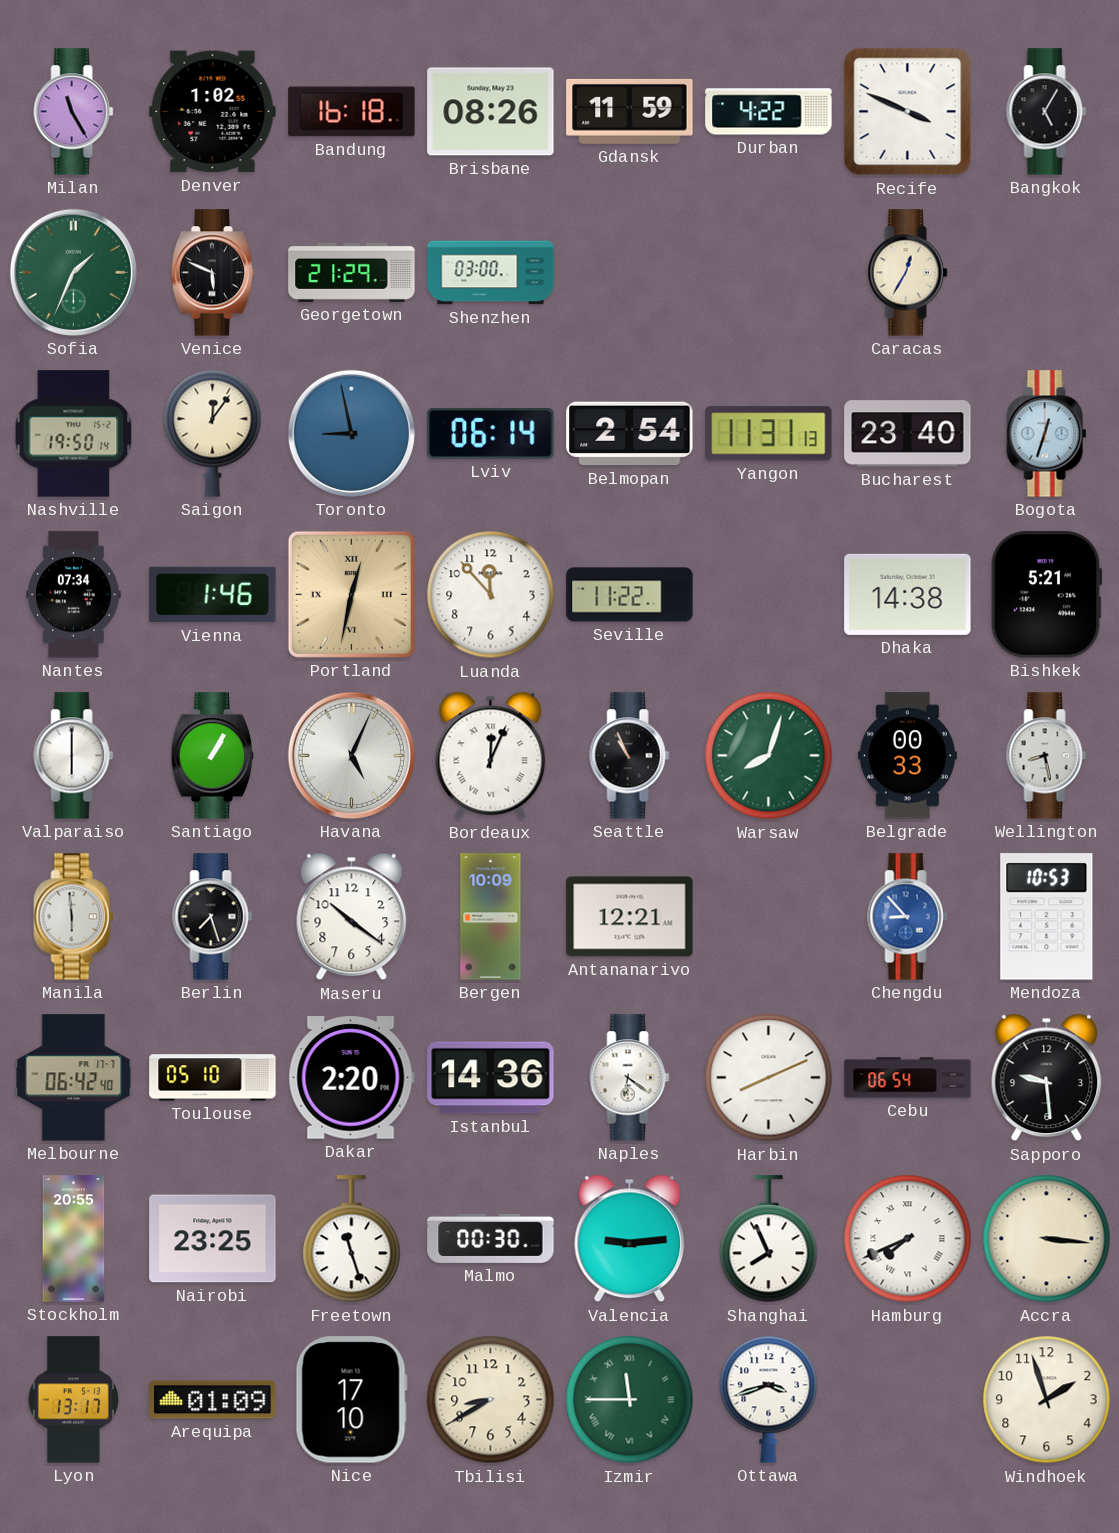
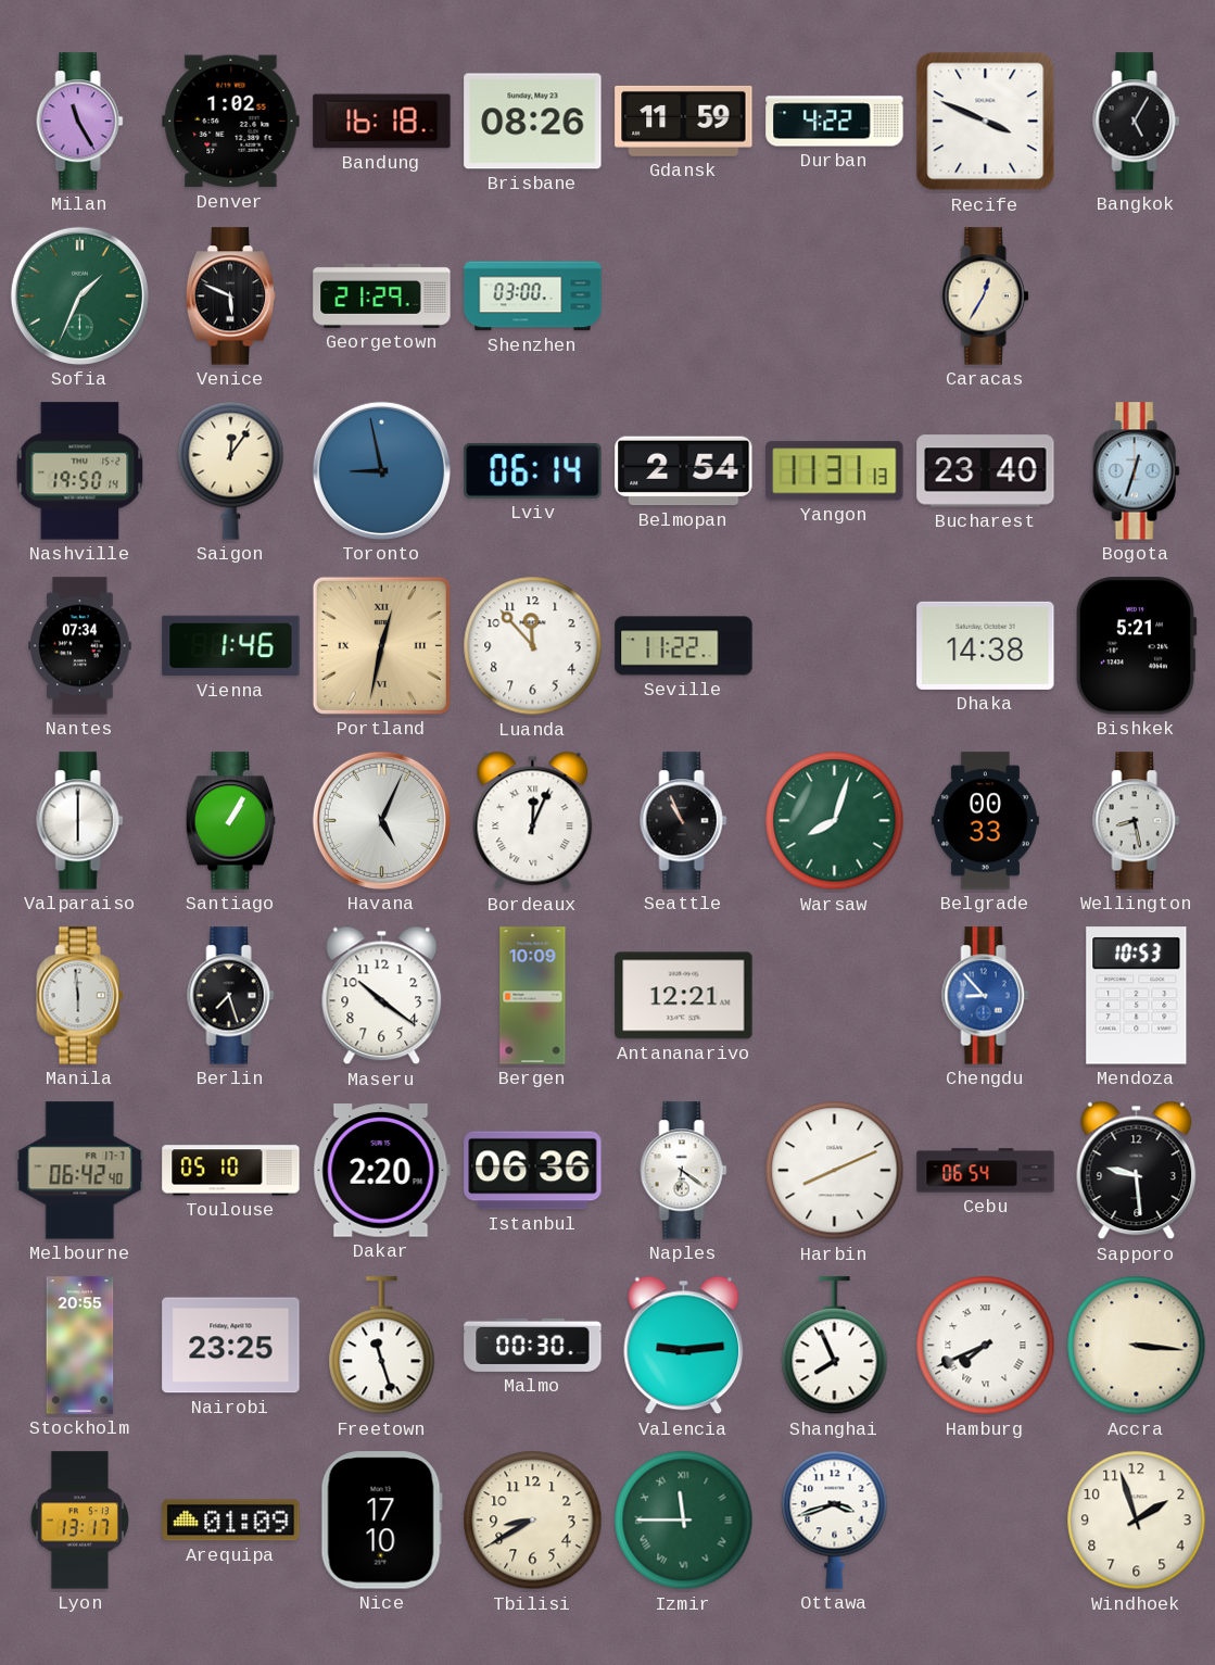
Istanbul: 14:36 -> 06:36 (533, 1171)
